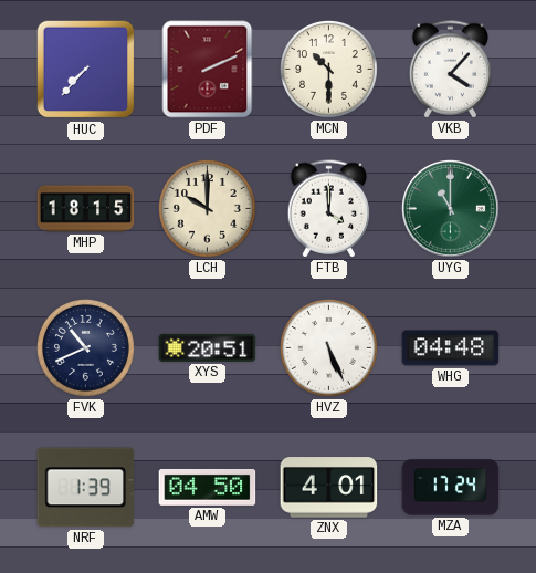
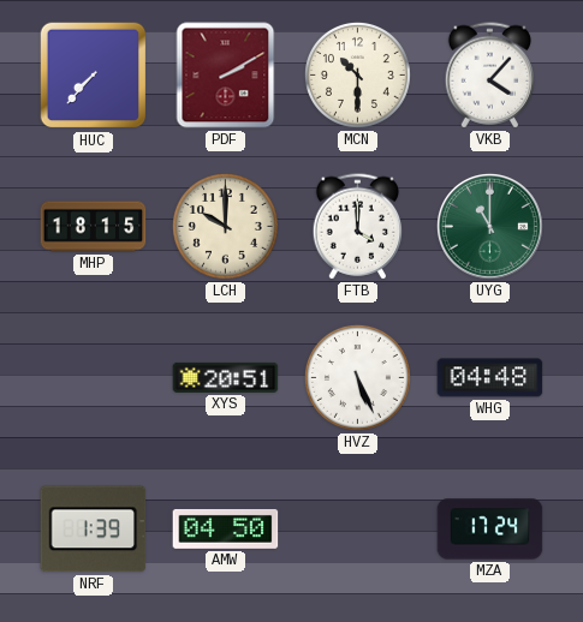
PDF: 2:11 -> 2:10 (226, 76)
FVK: 10:41 -> none (85, 347)
ZNX: 4:01 -> none (329, 488)
